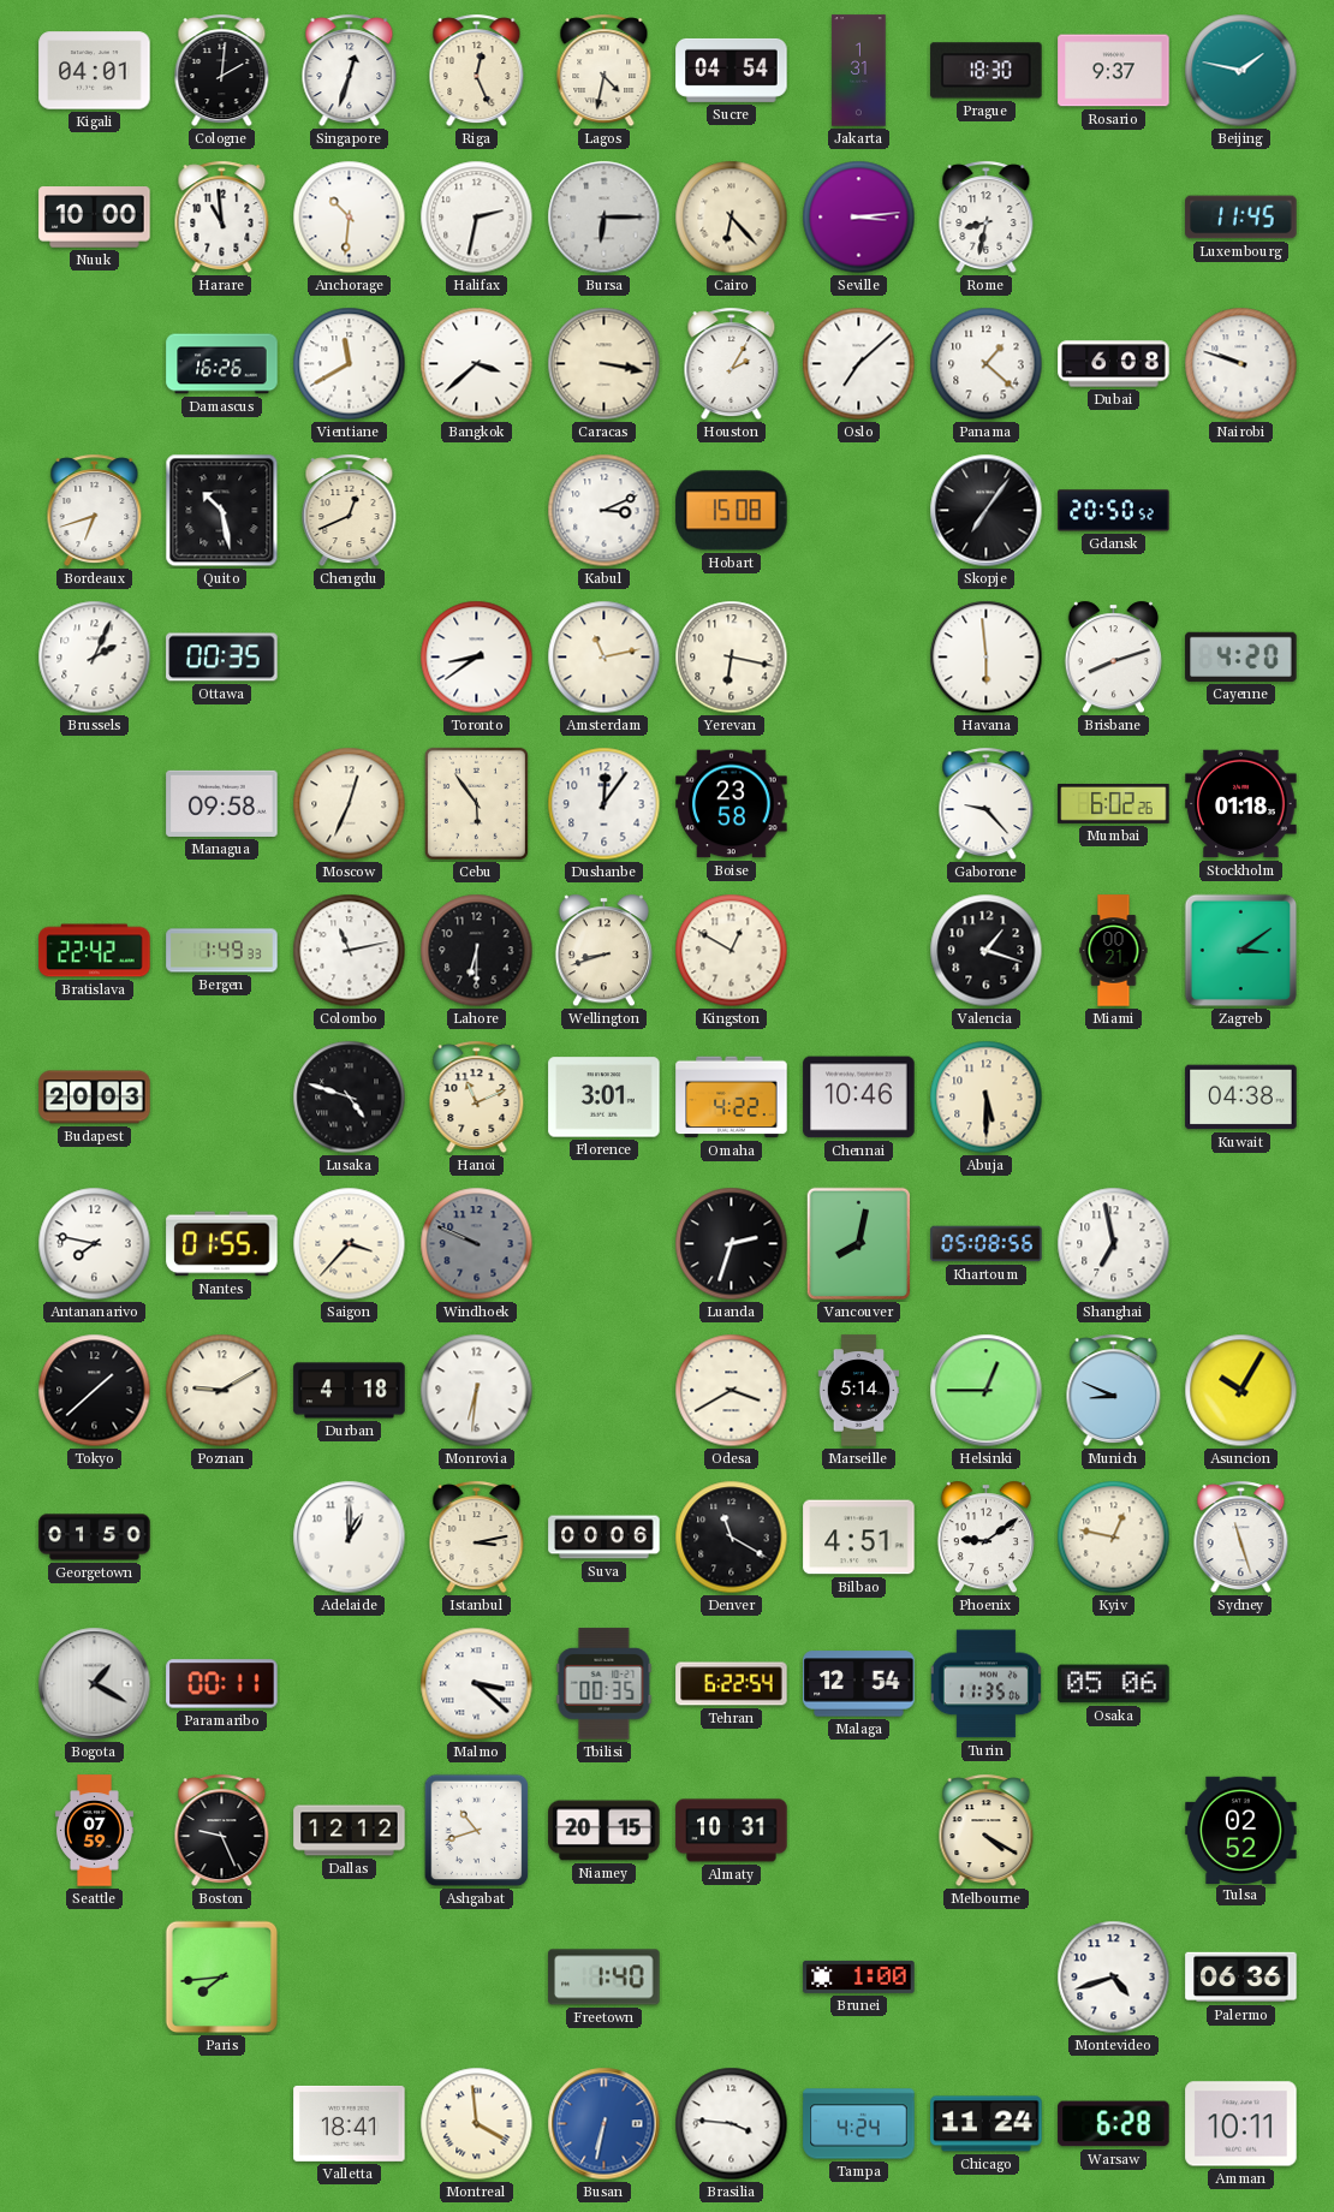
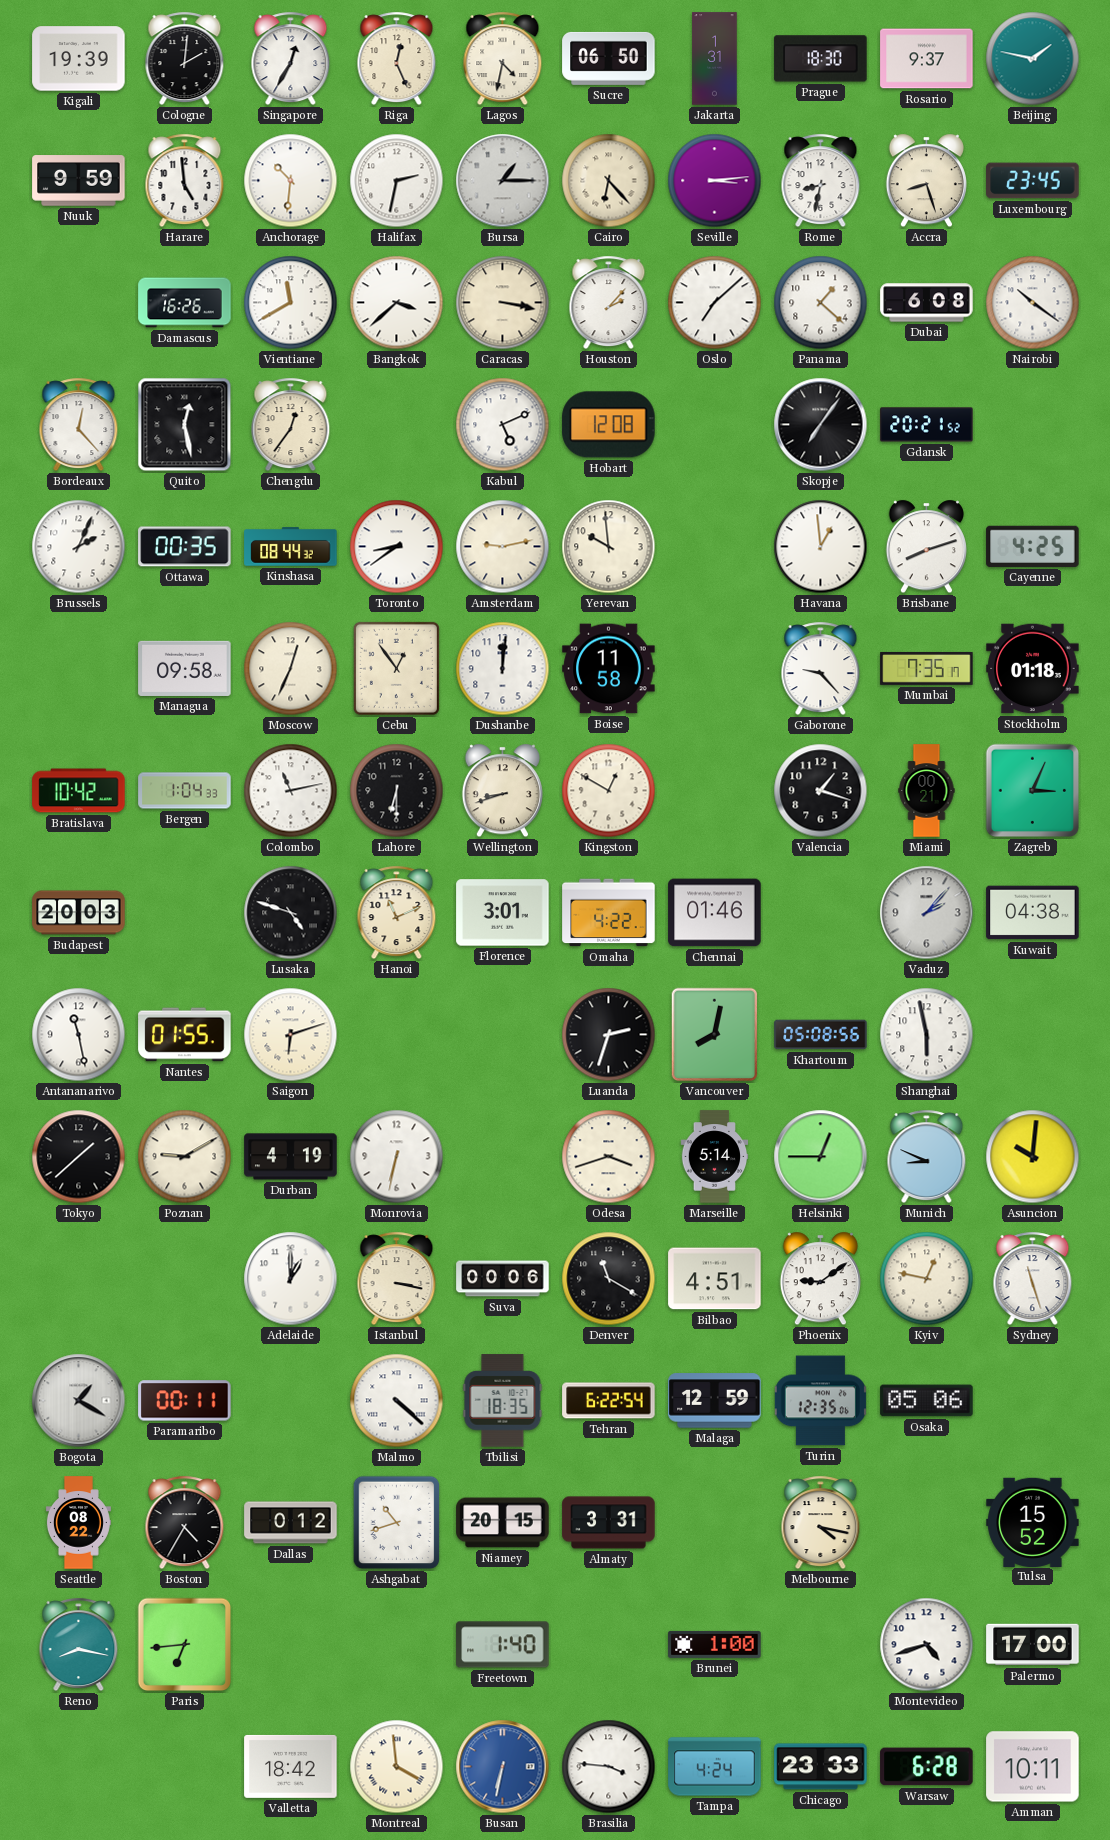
Kigali: 04:01 -> 19:39 (79, 59)
Singapore: 12:33 -> 12:35 (291, 59)
Sucre: 04:54 -> 06:50 (609, 58)
Nuuk: 10:00 -> 9:59 (79, 181)
Harare: 10:59 -> 4:59 (185, 181)
Bursa: 6:15 -> 1:15 (503, 181)
Accra: none -> 8:27 (926, 181)
Luxembourg: 11:45 -> 23:45 (1033, 181)
Houston: 2:05 -> 2:07 (609, 303)
Nairobi: 9:48 -> 10:21 (1033, 303)
Bordeaux: 6:42 -> 12:23 (79, 425)
Quito: 10:28 -> 12:28 (185, 425)
Chengdu: 12:41 -> 12:36 (291, 425)
Kabul: 3:11 -> 5:11 (503, 425)
Hobart: 15:08 -> 12:08 (609, 425)
Gdansk: 20:50 -> 20:21 (927, 425)
Kinshasa: none -> 08:44 (291, 547)
Amsterdam: 11:13 -> 9:13 (503, 547)
Yerevan: 6:17 -> 9:59 (609, 547)
Havana: 5:59 -> 12:59 (821, 547)
Cayenne: 4:20 -> 4:25 (1033, 546)
Cebu: 5:54 -> 12:54 (396, 668)
Dushanbe: 12:06 -> 12:01 (503, 669)
Boise: 23:58 -> 11:58 (609, 669)
Mumbai: 6:02 -> 7:35 (927, 668)
Bratislava: 22:42 -> 10:42 (79, 791)
Bergen: 1:49 -> 1:04 (185, 791)
Zagreb: 3:09 -> 3:04 (1033, 791)
Chennai: 10:46 -> 01:46 (715, 913)
Abuja: 5:30 -> none (987, 1098)
Vaduz: none -> 2:07 (927, 913)
Antananarivo: 7:47 -> 11:28 (79, 1035)
Saigon: 3:37 -> 6:12 (291, 1035)
Windhoek: 9:49 -> none (477, 1244)
Shanghai: 6:58 -> 5:58 (927, 1035)
Durban: 4:18 -> 4:19 (291, 1157)
Monrovia: 6:31 -> 6:32 (397, 1157)
Odesa: 3:40 -> 3:42 (609, 1157)
Asuncion: 10:05 -> 10:01 (1033, 1157)
Georgetown: 01:50 -> none (95, 1538)
Istanbul: 3:13 -> 3:17 (397, 1279)
Malmo: 3:22 -> 4:22 (397, 1401)
Tbilisi: 00:35 -> 18:35 (503, 1401)
Malaga: 12:54 -> 12:59 (715, 1401)
Turin: 11:35 -> 12:35 (820, 1401)
Seattle: 07:59 -> 08:22 (78, 1523)
Boston: 9:26 -> 4:35 (185, 1523)
Dallas: 12:12 -> 0:12 (291, 1523)
Almaty: 10:31 -> 3:31 (609, 1523)
Melbourne: 4:20 -> 4:17 (821, 1523)
Tulsa: 02:52 -> 15:52 (1033, 1522)
Reno: none -> 8:17 (79, 1645)
Paris: 7:44 -> 6:44 (185, 1645)
Palermo: 06:36 -> 17:00 (1033, 1645)
Valletta: 18:41 -> 18:42 (291, 1766)
Chicago: 11:24 -> 23:33 (821, 1767)
